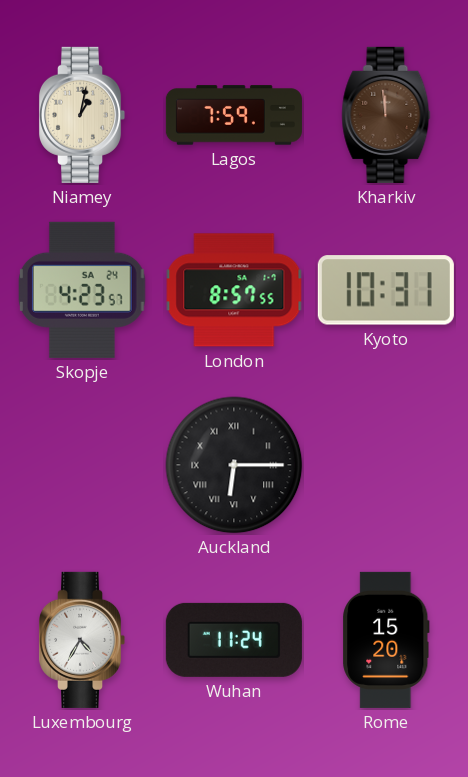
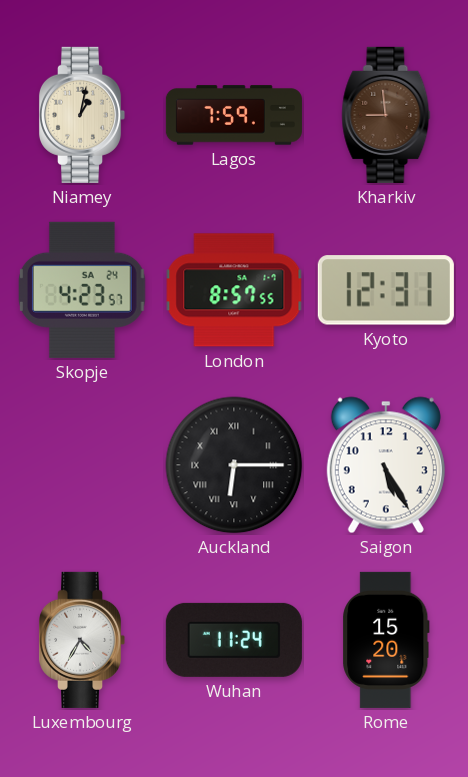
Kharkiv: 11:59 -> 8:59 (386, 115)
Kyoto: 10:31 -> 12:31 (386, 290)
Saigon: none -> 5:25 (386, 465)
